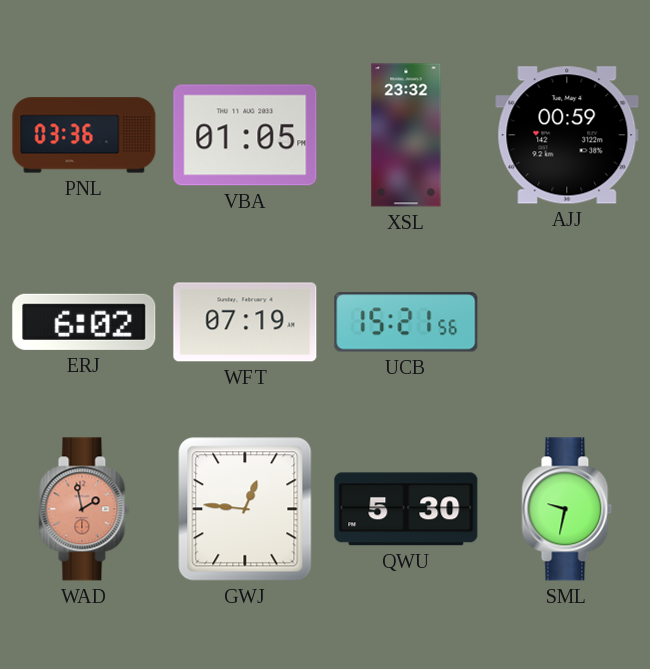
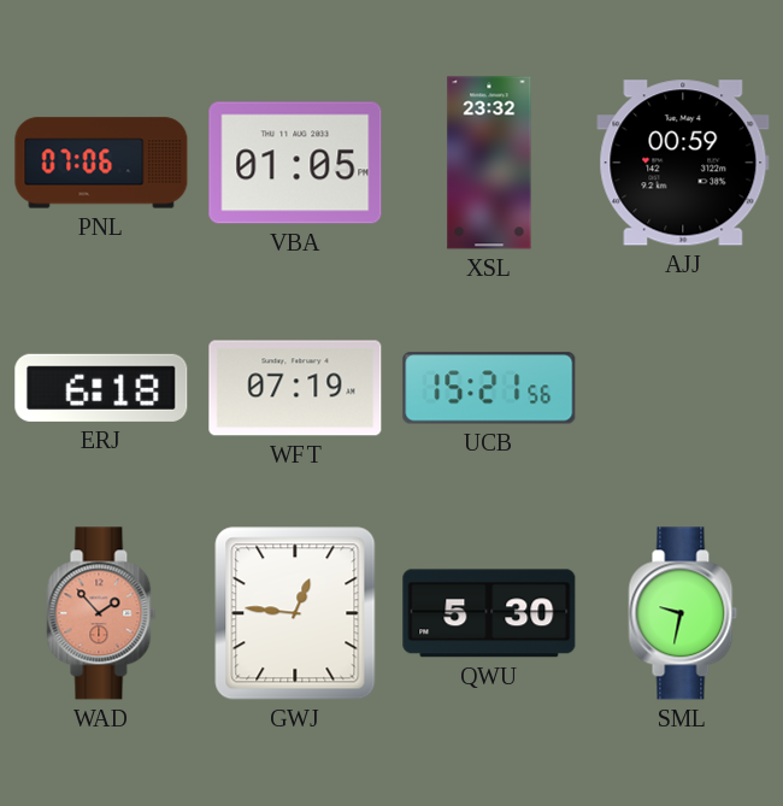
PNL: 03:36 -> 07:06 (101, 163)
ERJ: 6:02 -> 6:18 (101, 388)
WAD: 1:58 -> 1:53 (101, 613)
